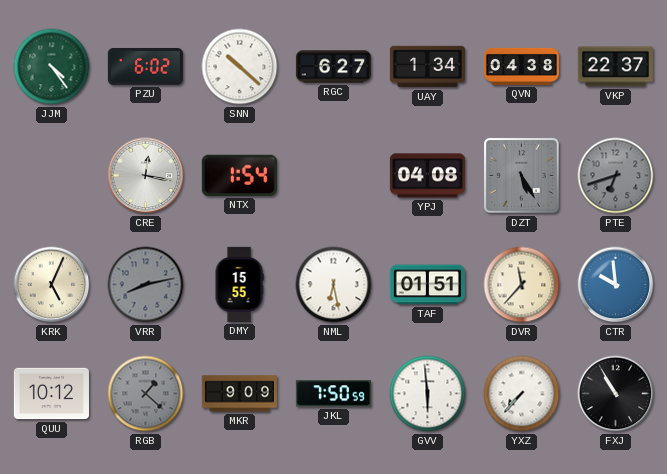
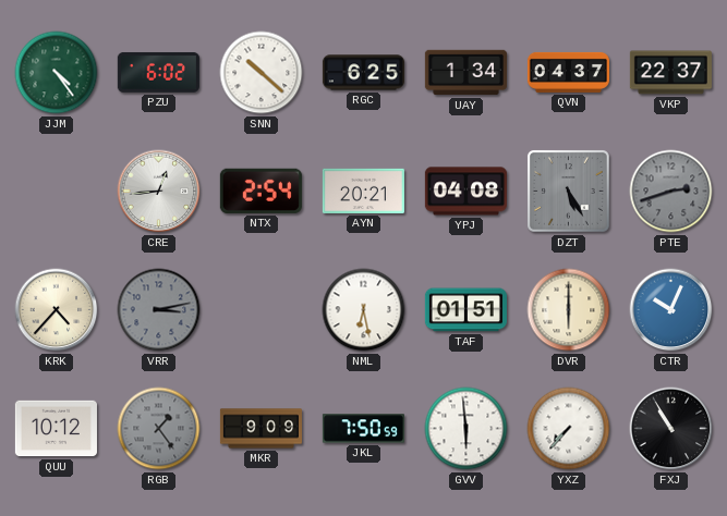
RGC: 6:27 -> 6:25 (363, 73)
QVN: 04:38 -> 04:37 (568, 72)
CRE: 12:17 -> 12:44 (159, 192)
NTX: 1:54 -> 2:54 (260, 191)
AYN: none -> 20:21 (363, 191)
PTE: 6:42 -> 2:42 (671, 192)
KRK: 5:04 -> 4:37 (57, 310)
VRR: 8:13 -> 3:13 (159, 310)
DMY: 15:55 -> none (239, 284)
DVR: 11:37 -> 6:00 (569, 310)
CTR: 9:59 -> 10:04 (671, 310)
RGB: 1:22 -> 1:24 (159, 429)
